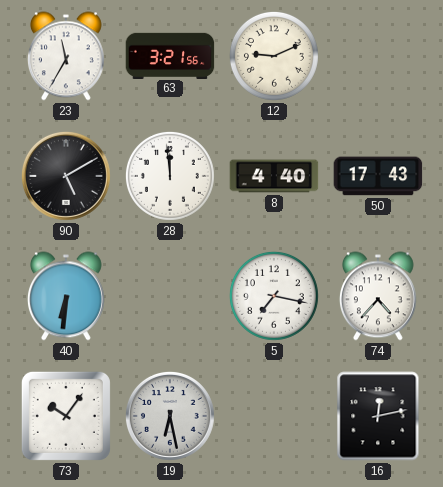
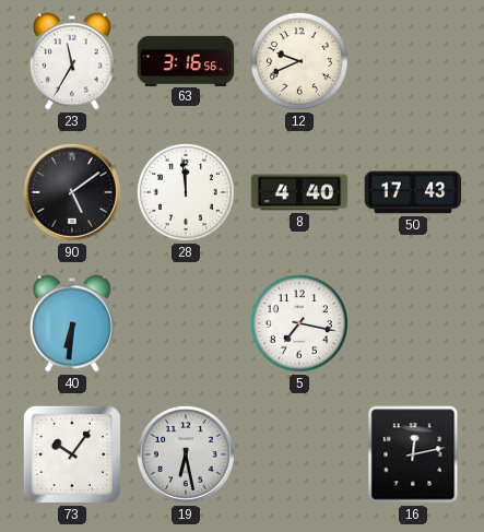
63: 3:21 -> 3:16 (186, 60)
12: 9:11 -> 9:41 (299, 61)
90: 5:10 -> 5:09 (72, 192)
74: 4:37 -> none (378, 296)
